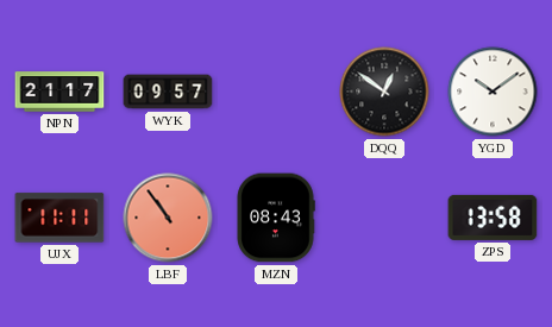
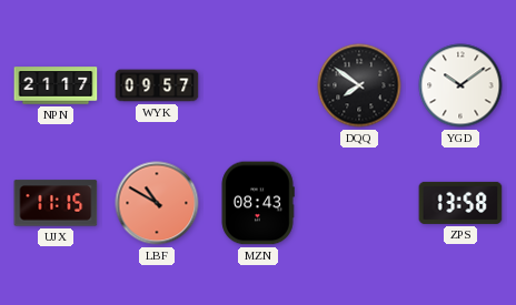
DQQ: 12:51 -> 7:51 (359, 85)
UJX: 11:11 -> 11:15 (56, 203)
LBF: 10:54 -> 10:50 (157, 203)
